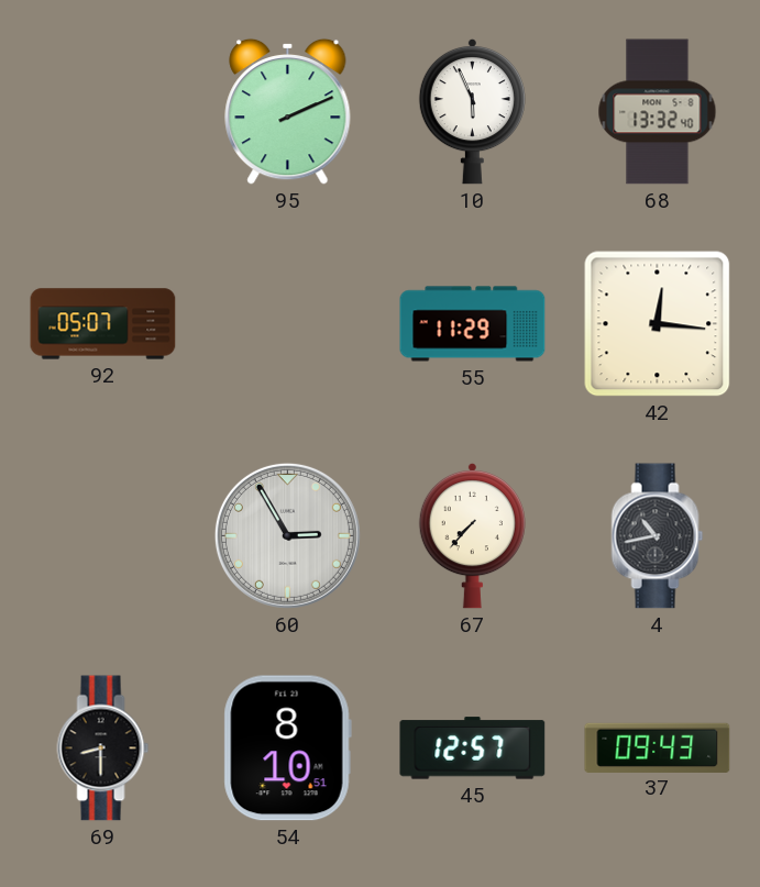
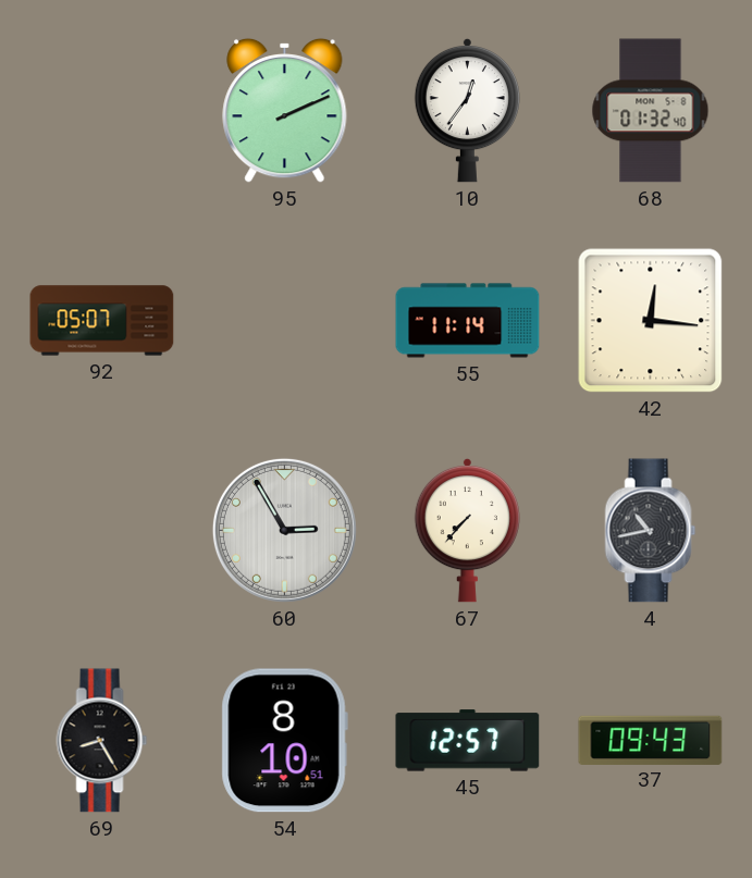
10: 5:56 -> 12:36 (467, 110)
68: 13:32 -> 01:32 (651, 111)
55: 11:29 -> 11:14 (468, 321)
69: 8:30 -> 8:25 (102, 741)
